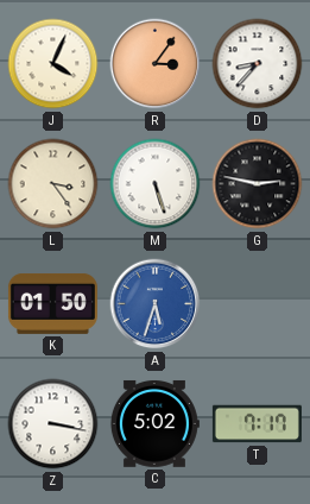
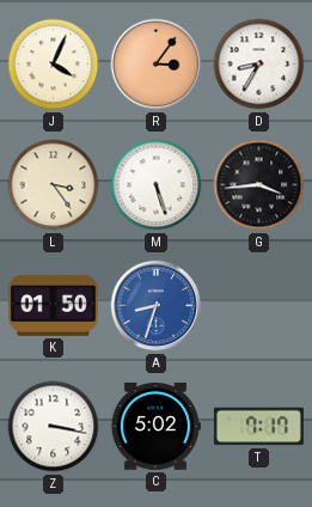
D: 8:37 -> 8:35 (259, 65)
G: 2:47 -> 3:44 (259, 185)
A: 5:33 -> 8:33 (157, 306)
